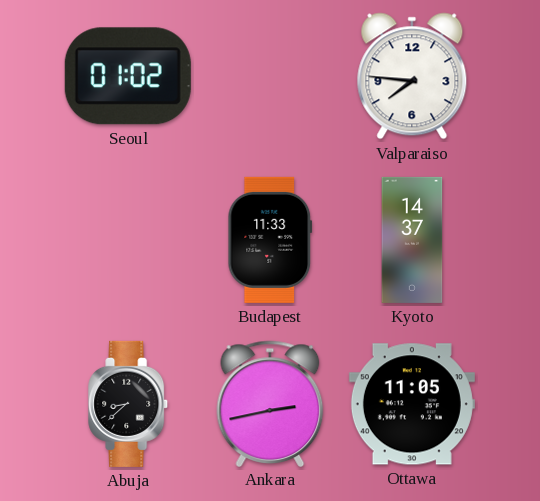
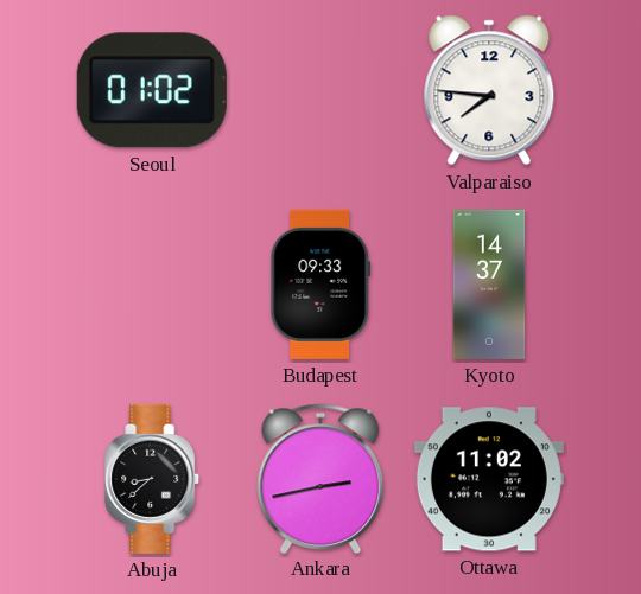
Budapest: 11:33 -> 09:33 (320, 285)
Ottawa: 11:05 -> 11:02 (489, 479)
